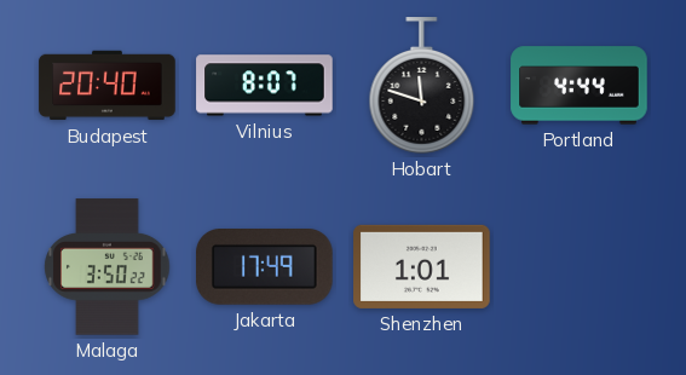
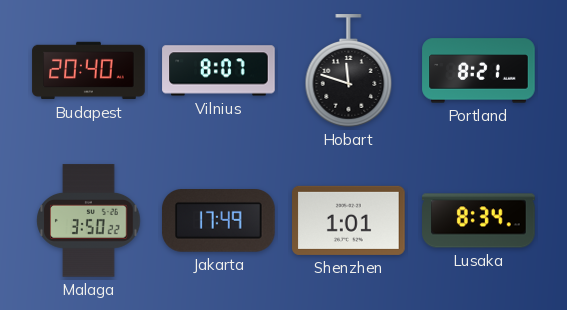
Portland: 4:44 -> 8:21 (479, 71)
Lusaka: none -> 8:34 (479, 221)
